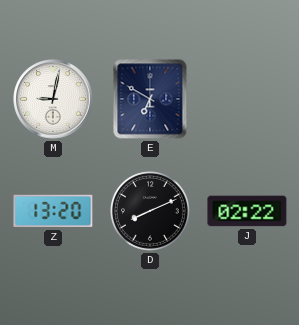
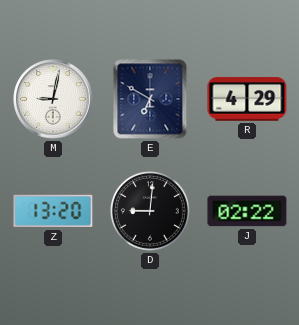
R: none -> 4:29 (247, 99)
D: 8:11 -> 9:01 (150, 211)
